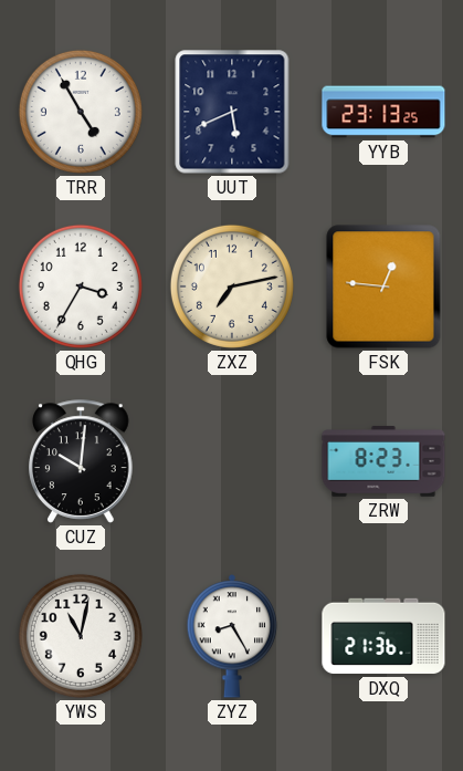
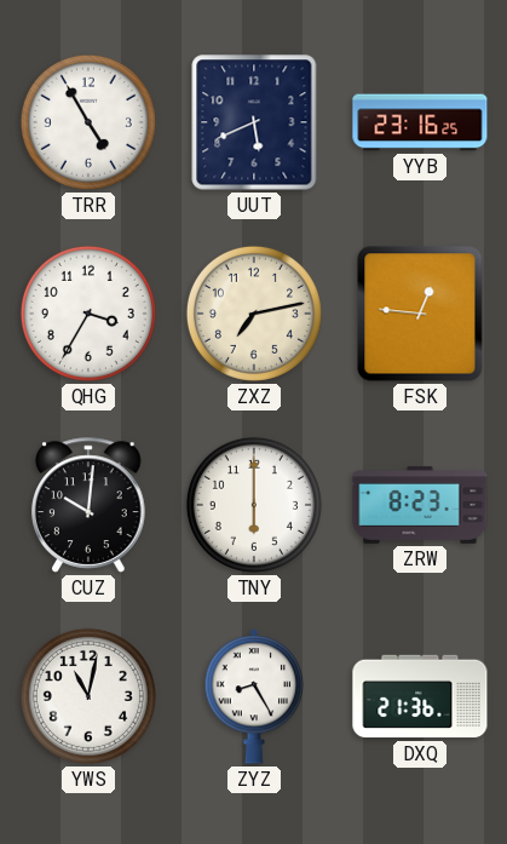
YYB: 23:13 -> 23:16 (420, 122)
TNY: none -> 6:00 (254, 505)
